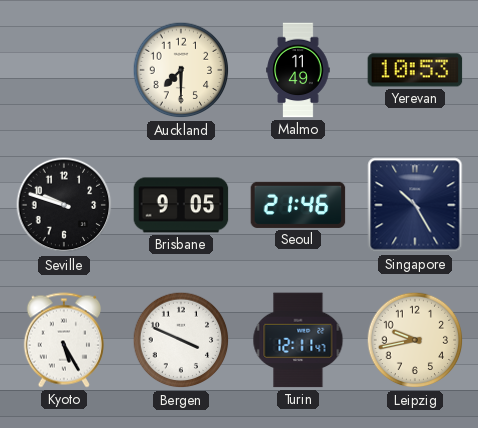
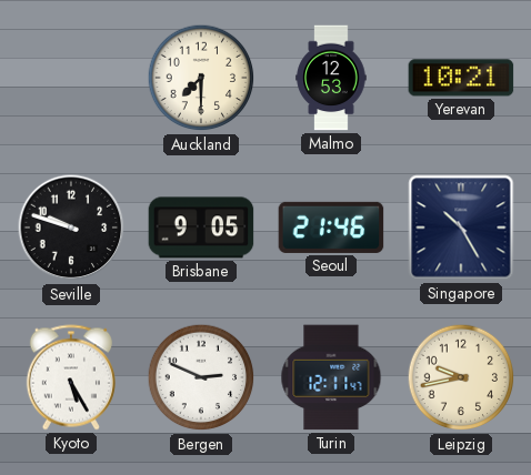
Malmo: 11:49 -> 12:53 (331, 78)
Yerevan: 10:53 -> 10:21 (461, 78)
Bergen: 3:49 -> 2:49 (201, 377)
